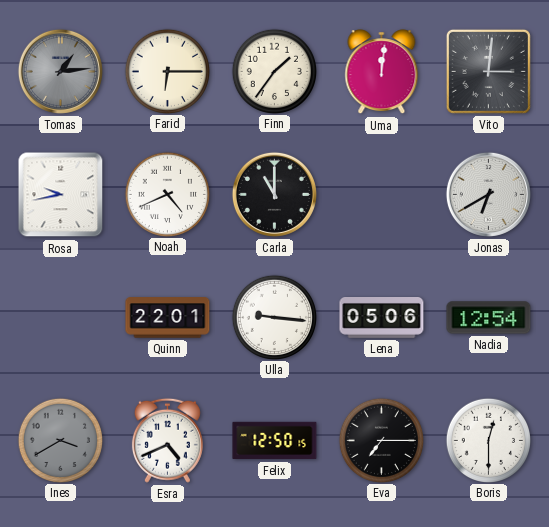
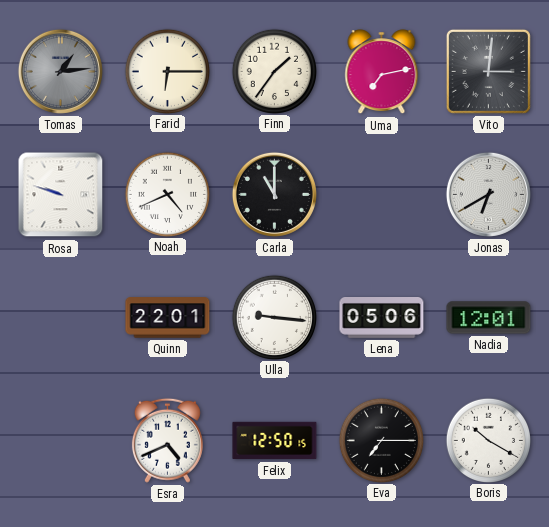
Uma: 12:01 -> 7:13 (382, 72)
Rosa: 9:43 -> 9:48 (61, 195)
Nadia: 12:54 -> 12:01 (489, 318)
Ines: 3:40 -> none (60, 440)
Boris: 12:30 -> 10:20 (488, 440)
